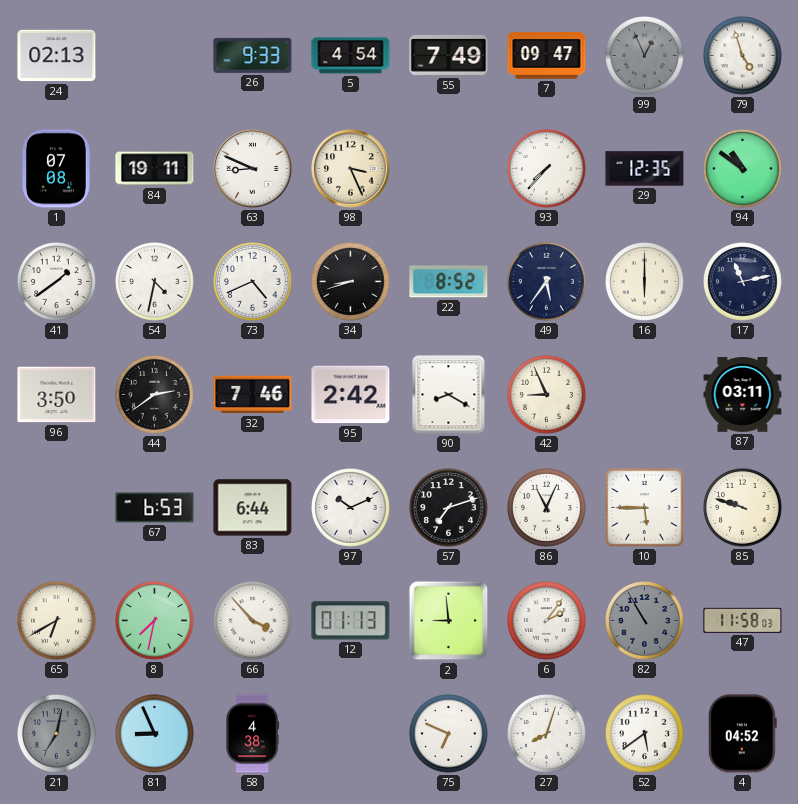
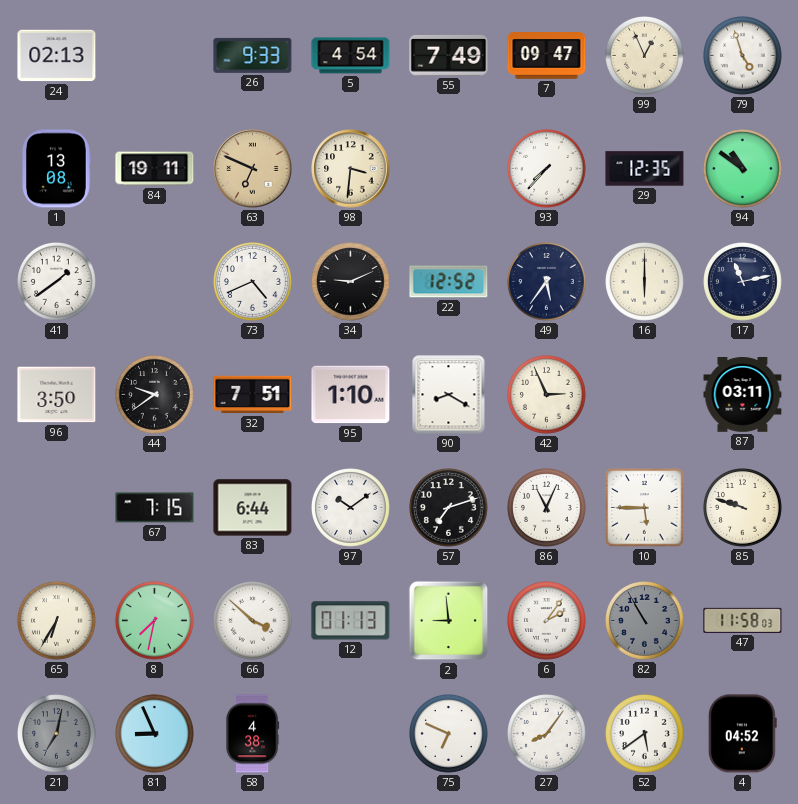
99 dial: grey -> cream (645, 56)
1: 07:08 -> 13:08 (56, 169)
63: 8:49 -> 6:49 (253, 169)
63 dial: white -> champagne (253, 169)
98: 3:26 -> 3:31 (351, 169)
54: 4:32 -> none (155, 282)
34: 8:42 -> 9:11 (351, 282)
22: 8:52 -> 12:52 (449, 282)
44: 2:39 -> 9:39 (155, 395)
32: 7:46 -> 7:51 (253, 395)
95: 2:42 -> 1:10 (351, 395)
42: 8:56 -> 2:56 (547, 395)
67: 6:53 -> 7:15 (155, 508)
97: 10:11 -> 10:09 (351, 508)
65: 6:40 -> 6:35 (57, 621)
66: 3:53 -> 3:52 (253, 621)
27: 8:03 -> 8:06 (547, 734)
